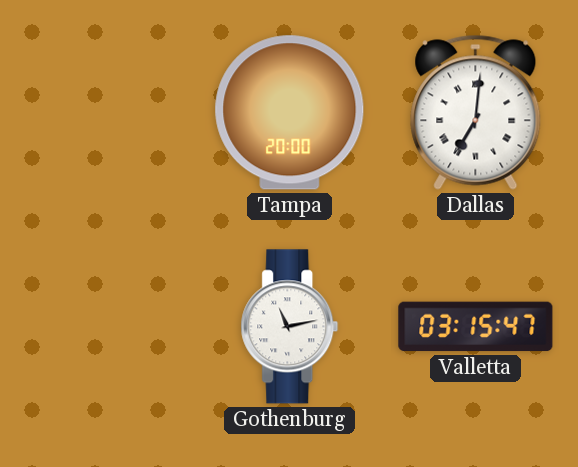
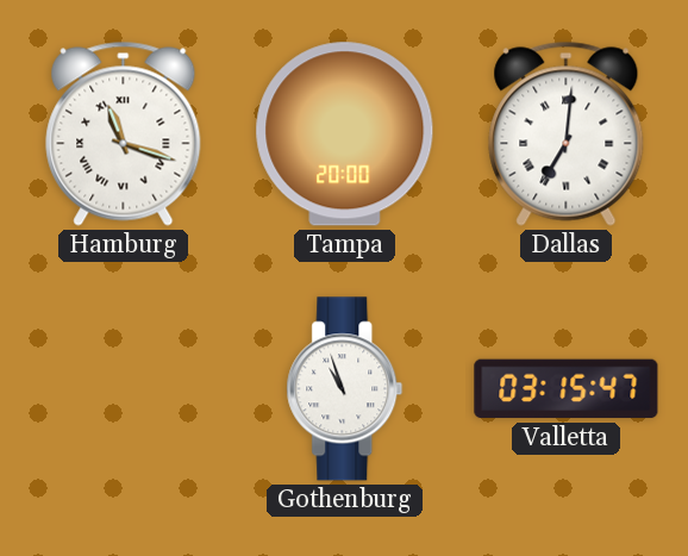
Hamburg: none -> 11:18 (124, 133)
Gothenburg: 11:13 -> 10:57 (345, 389)
